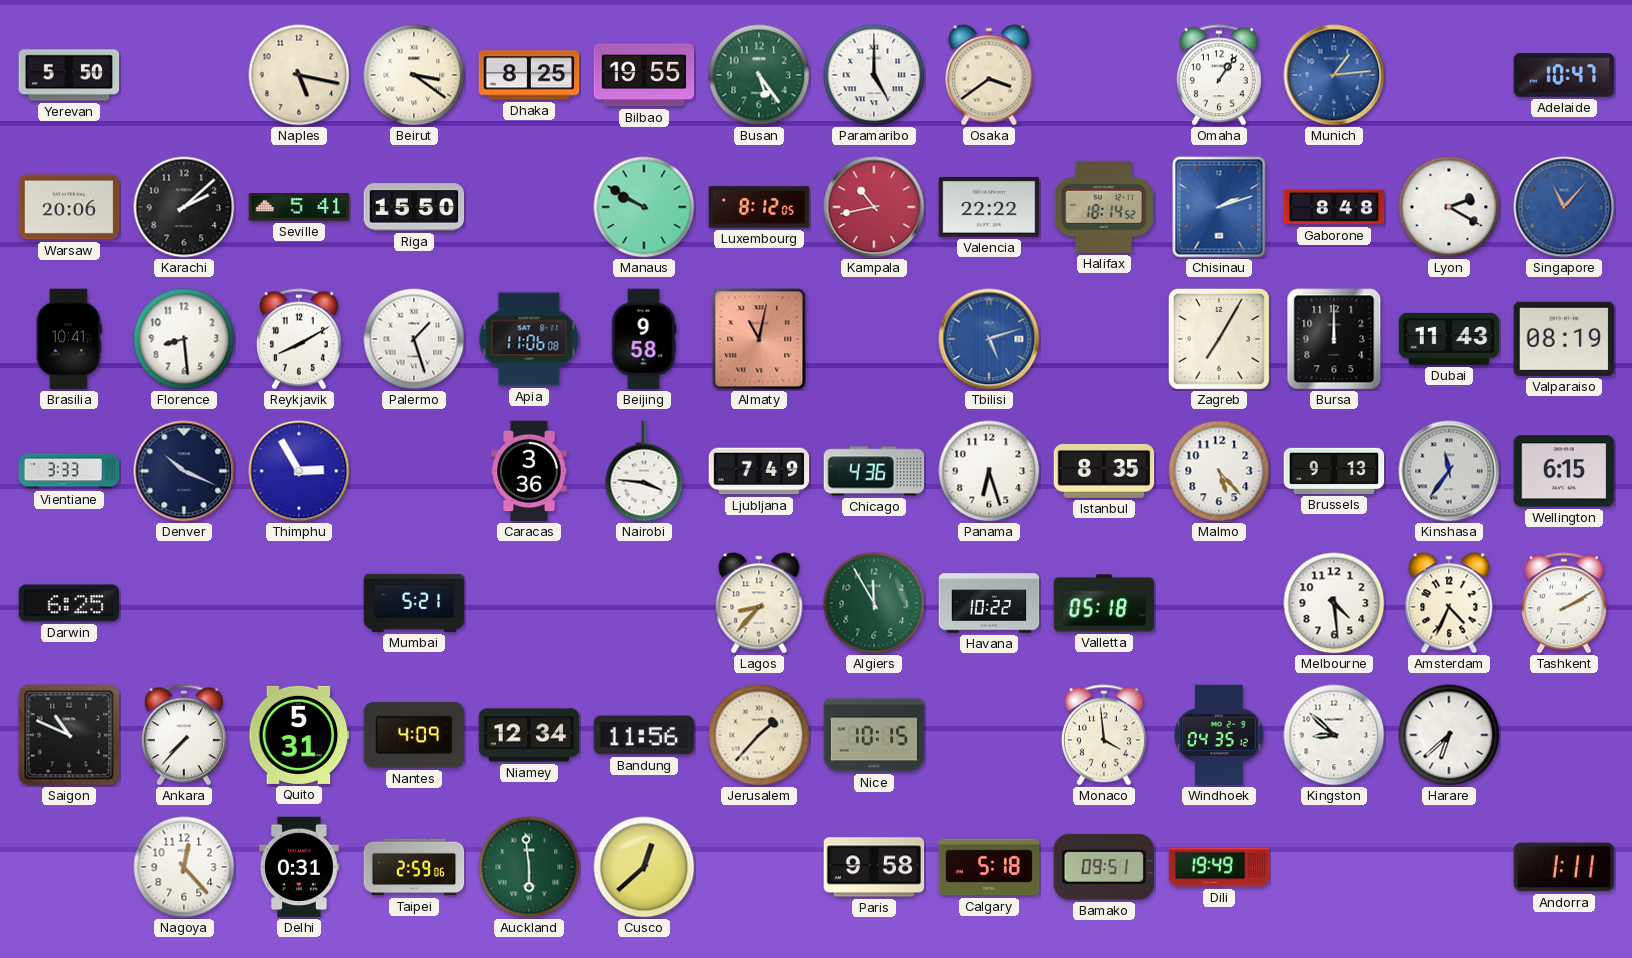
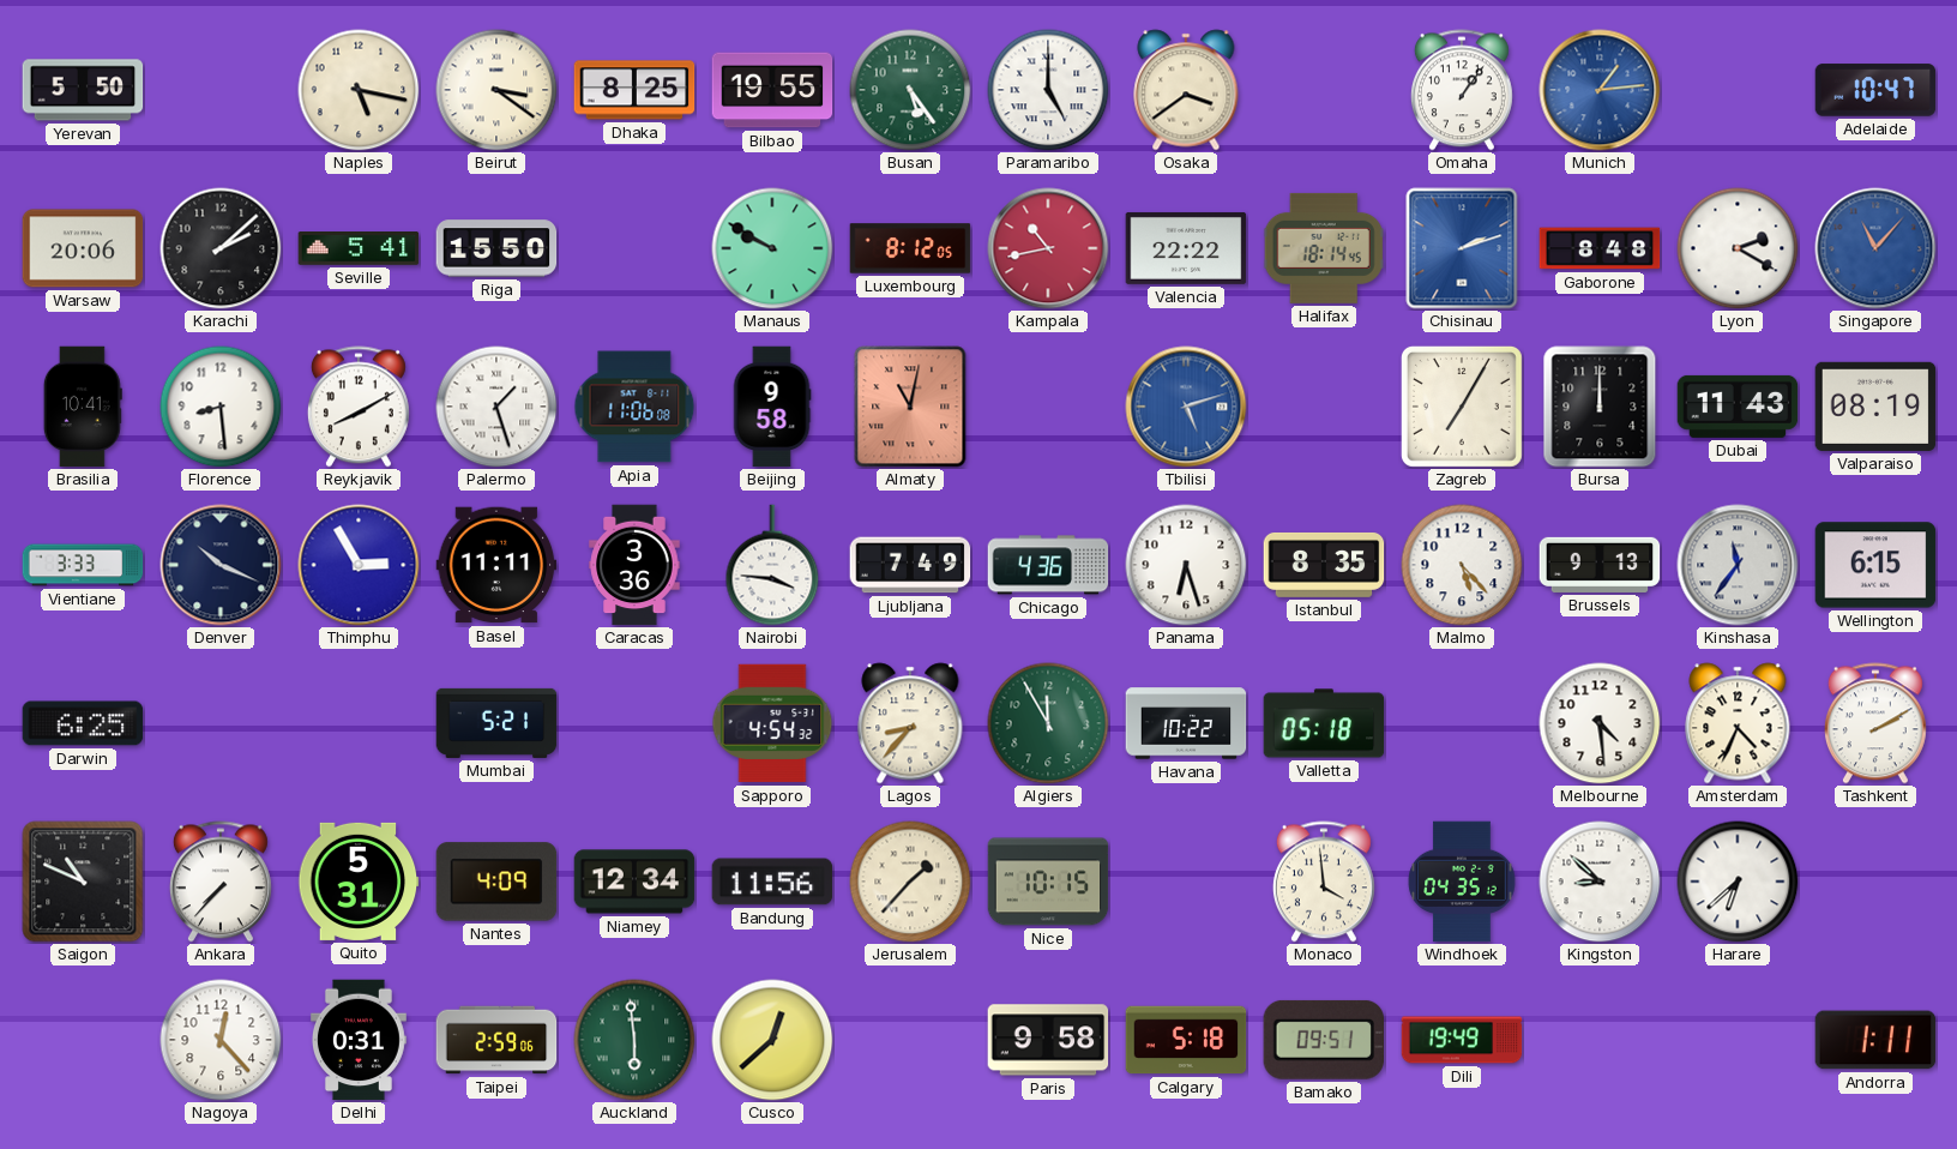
Halifax: 18:14:52 -> 18:14:45 (1324, 248)
Basel: none -> 11:11 (496, 565)
Sapporo: none -> 4:54 (772, 723)
